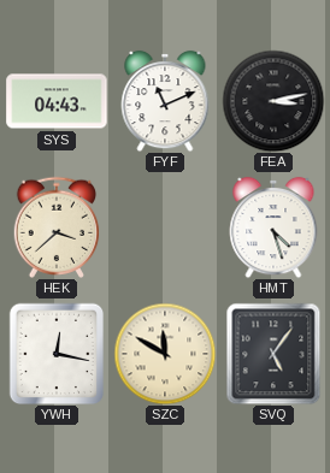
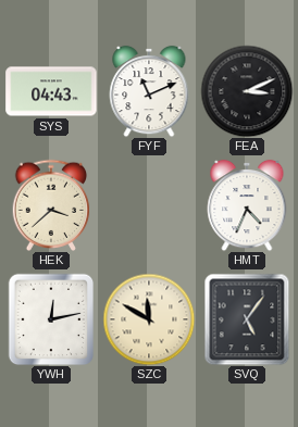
FEA: 3:13 -> 3:11 (247, 91)
HMT: 4:27 -> 4:34 (247, 205)
YWH: 12:17 -> 12:13 (51, 319)
